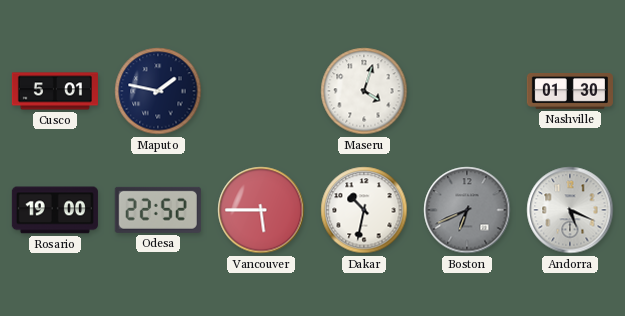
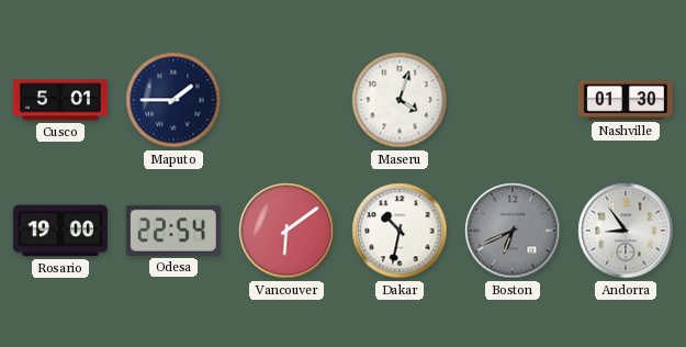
Maputo: 1:47 -> 1:45 (173, 100)
Odesa: 22:52 -> 22:54 (173, 231)
Vancouver: 5:45 -> 6:09 (286, 231)
Andorra: 5:19 -> 8:54 (626, 231)
